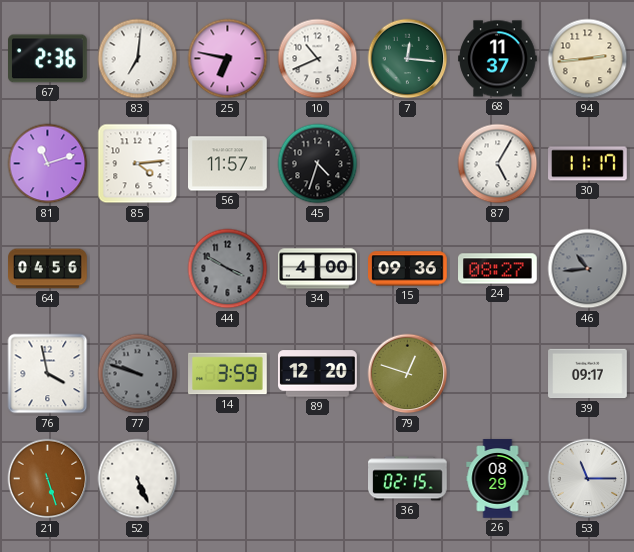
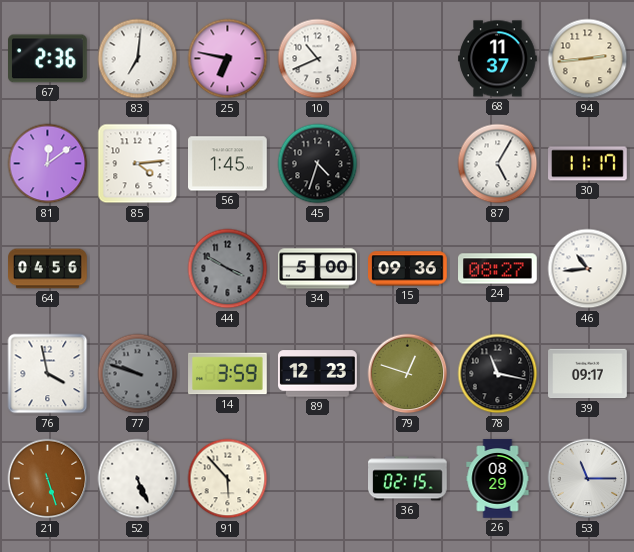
7: 12:16 -> none (408, 59)
81: 11:12 -> 12:09 (48, 164)
56: 11:57 -> 1:45 (228, 164)
34: 4:00 -> 5:00 (318, 269)
46 dial: grey -> white (588, 269)
89: 12:20 -> 12:23 (318, 374)
78: none -> 11:17 (498, 374)
91: none -> 5:53 (228, 479)
